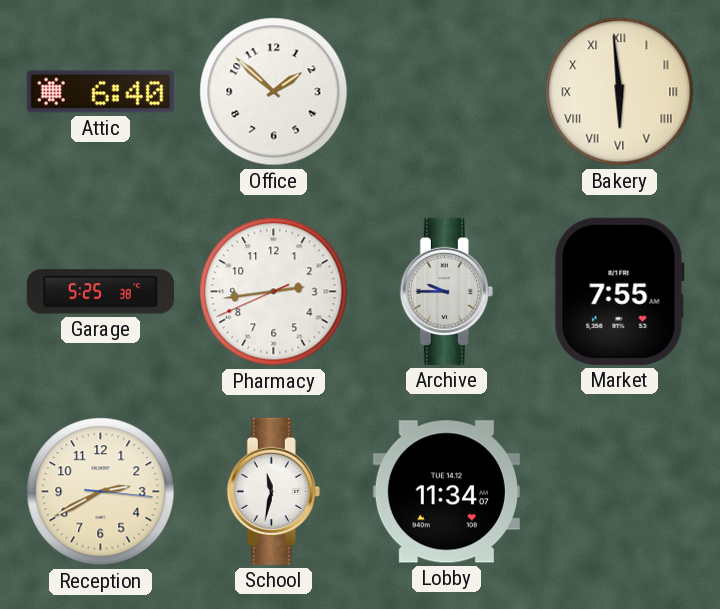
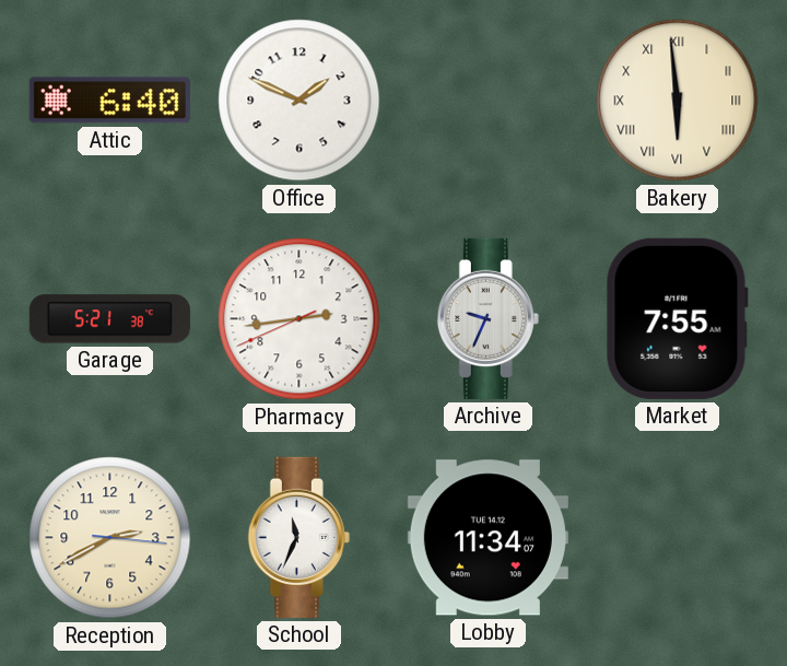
Office: 1:52 -> 1:49 (299, 101)
Garage: 5:25 -> 5:21 (109, 319)
Archive: 9:45 -> 9:34 (488, 318)
School: 11:32 -> 11:34 (298, 537)
